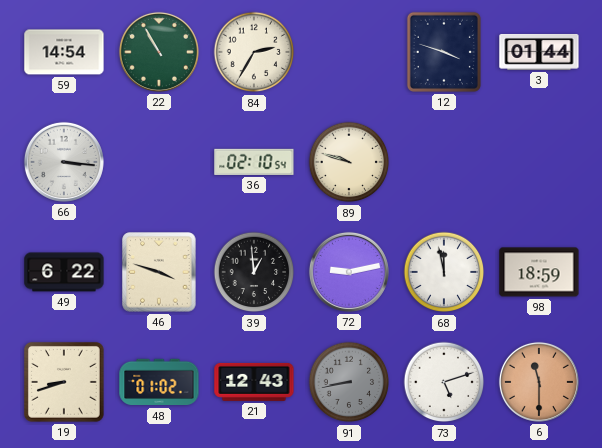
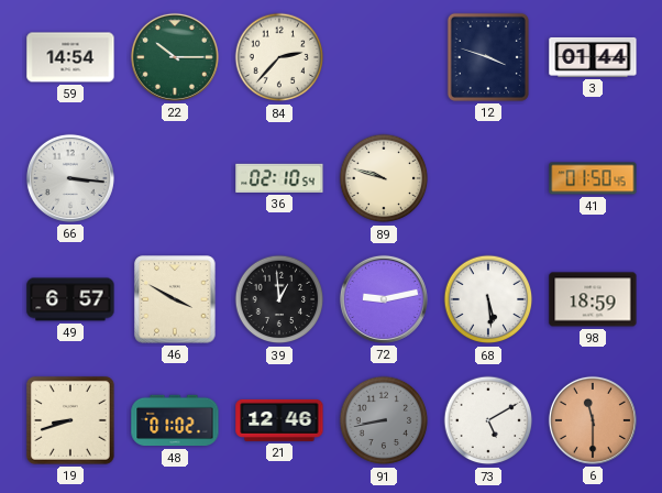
22: 10:55 -> 10:15 (175, 57)
84: 2:35 -> 2:37 (279, 57)
41: none -> 01:50 (593, 178)
49: 6:22 -> 6:57 (70, 299)
46: 3:48 -> 3:50 (175, 299)
68: 11:58 -> 5:29 (488, 299)
21: 12:43 -> 12:46 (279, 420)
73: 5:12 -> 5:10 (488, 420)
